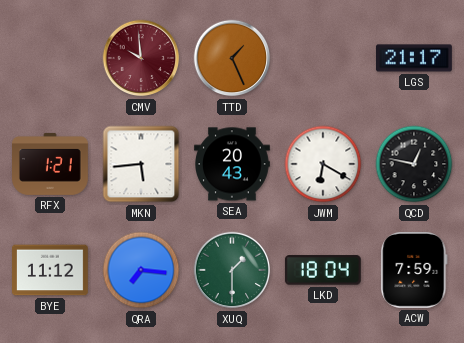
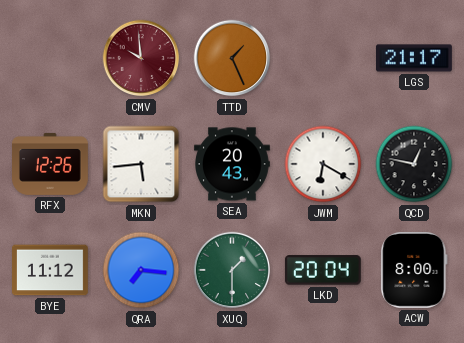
RFX: 1:21 -> 12:26 (51, 164)
LKD: 18:04 -> 20:04 (323, 270)
ACW: 7:59 -> 8:00 (414, 270)
